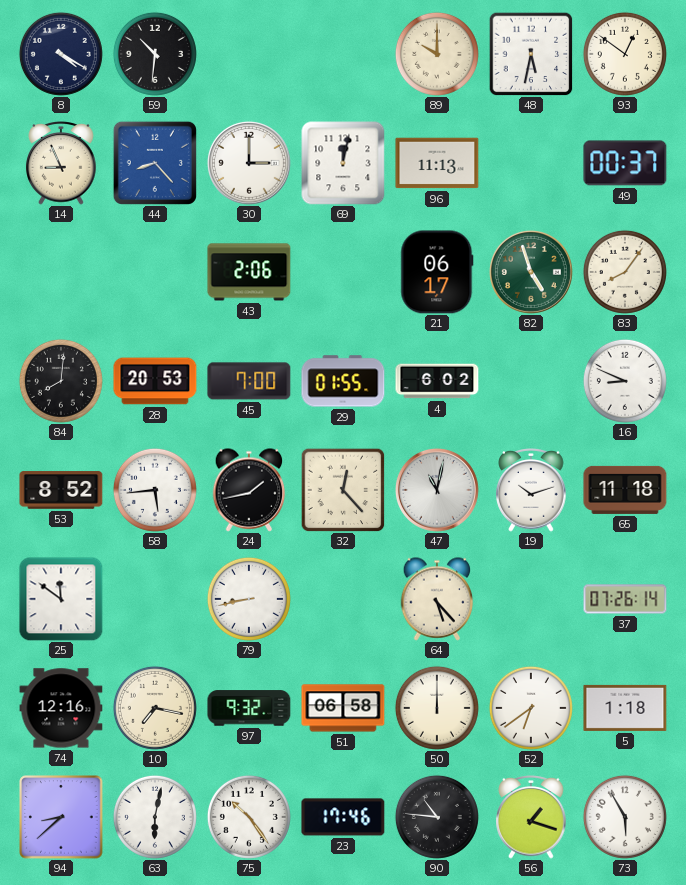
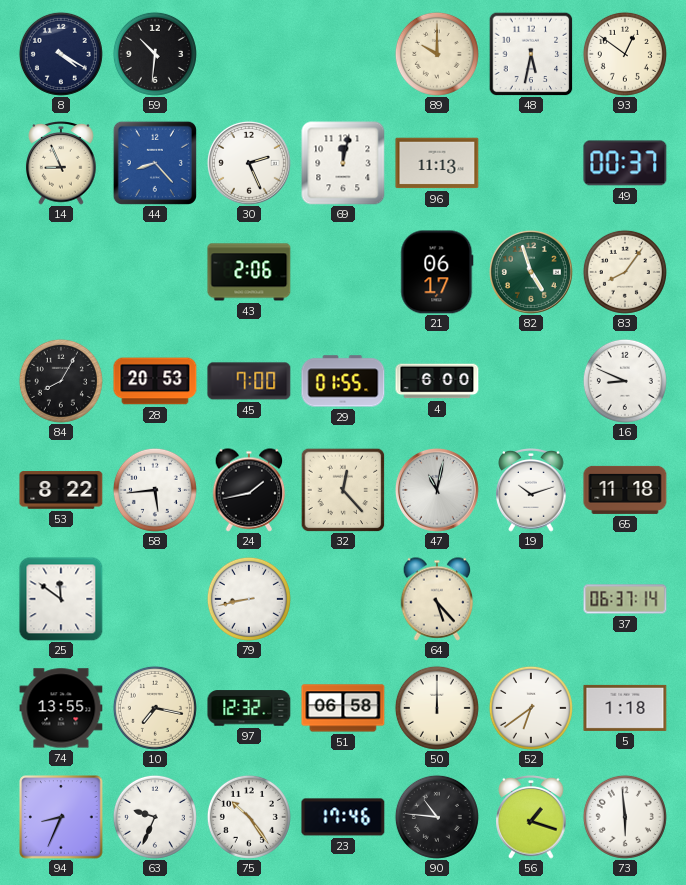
30: 3:00 -> 2:26 (249, 163)
84: 8:01 -> 8:05 (61, 381)
4: 6:02 -> 6:00 (437, 381)
53: 8:52 -> 8:22 (61, 490)
37: 07:26 -> 06:37 (625, 599)
74: 12:16 -> 13:55 (61, 708)
97: 9:32 -> 12:32 (249, 708)
94: 8:38 -> 8:34 (61, 817)
63: 6:02 -> 9:34 (155, 817)
73: 5:55 -> 5:59 (625, 817)
